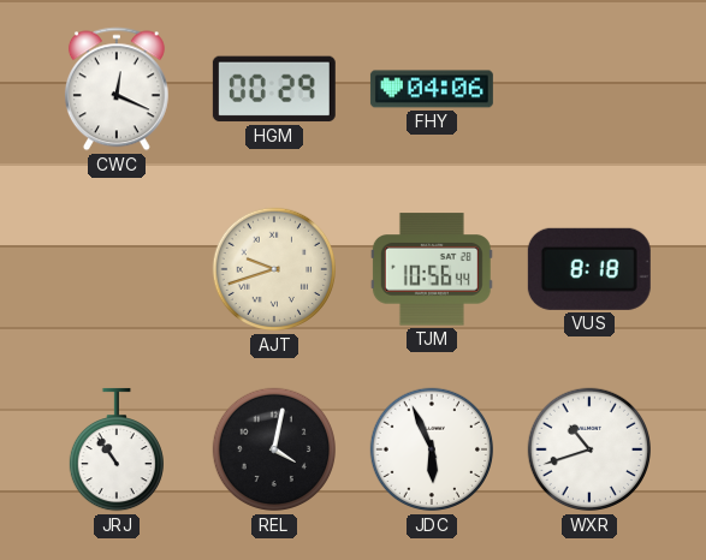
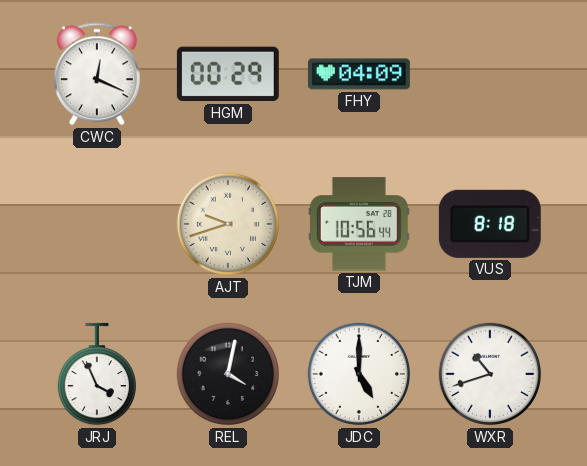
FHY: 04:06 -> 04:09 (359, 74)
JRJ: 10:54 -> 3:56 (96, 374)
JDC: 5:56 -> 5:00 (359, 374)
